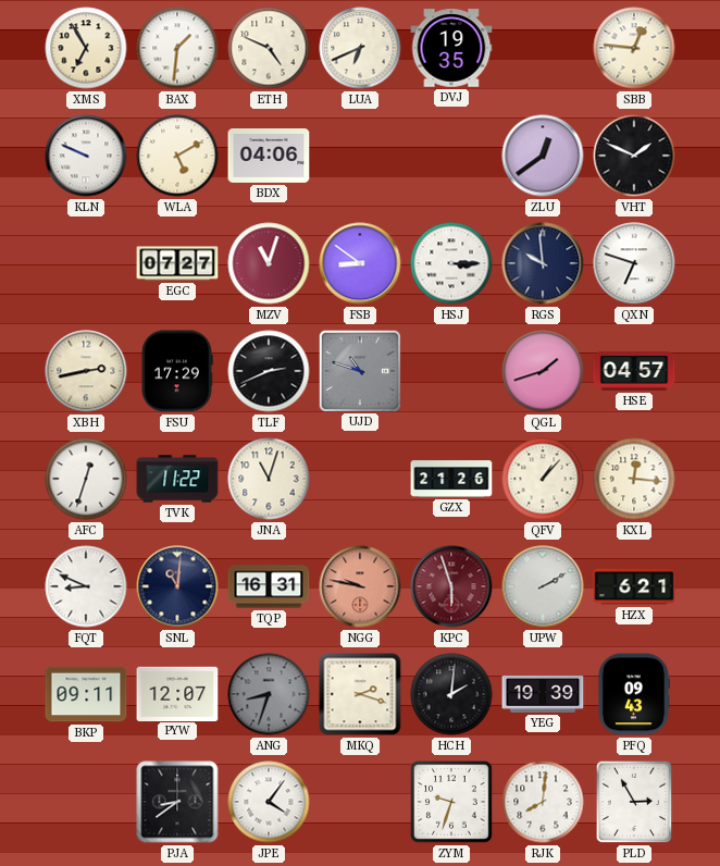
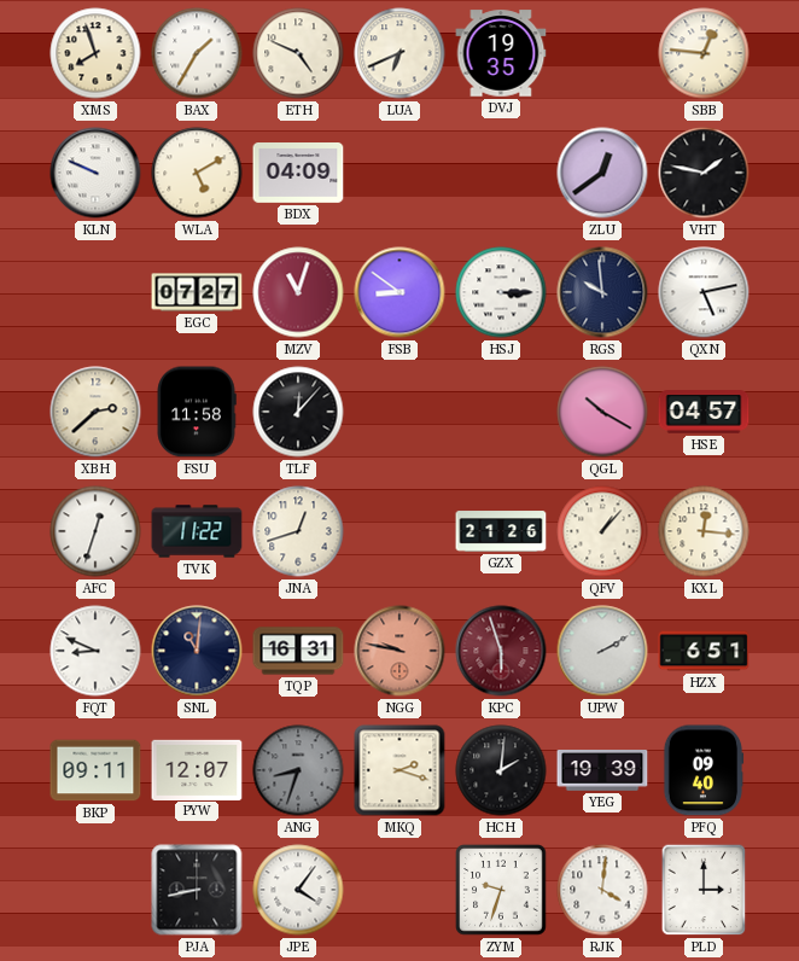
XMS: 6:55 -> 7:57 (95, 53)
BAX: 1:31 -> 1:35 (197, 53)
BDX: 04:06 -> 04:09 (298, 174)
VHT: 1:49 -> 1:47 (704, 173)
QXN: 6:48 -> 5:13 (704, 292)
XBH: 2:43 -> 2:38 (95, 412)
FSU: 17:29 -> 11:58 (197, 412)
TLF: 2:41 -> 12:07 (298, 412)
UJD: 10:48 -> none (359, 370)
QGL: 1:42 -> 10:20 (602, 412)
JNA: 11:03 -> 12:42 (298, 531)
HZX: 6:21 -> 6:51 (704, 651)
PFQ: 09:43 -> 09:40 (704, 770)
PJA: 8:39 -> 8:43 (197, 890)
RJK: 8:01 -> 4:01 (602, 890)
PLD: 2:55 -> 3:00 (704, 890)
